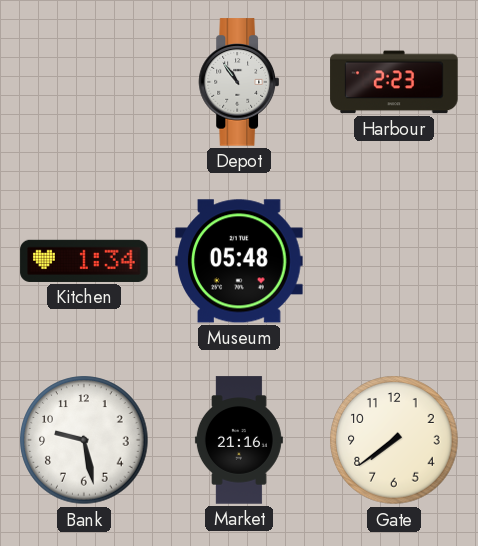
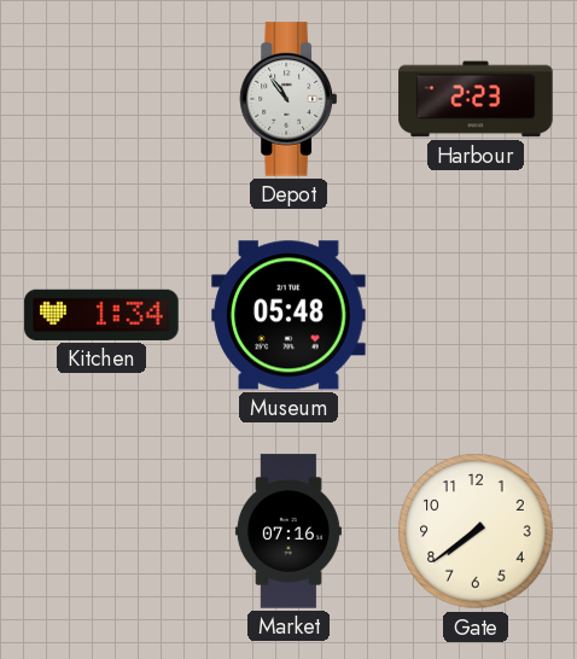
Bank: 9:28 -> none (84, 440)
Market: 21:16 -> 07:16 (288, 531)
